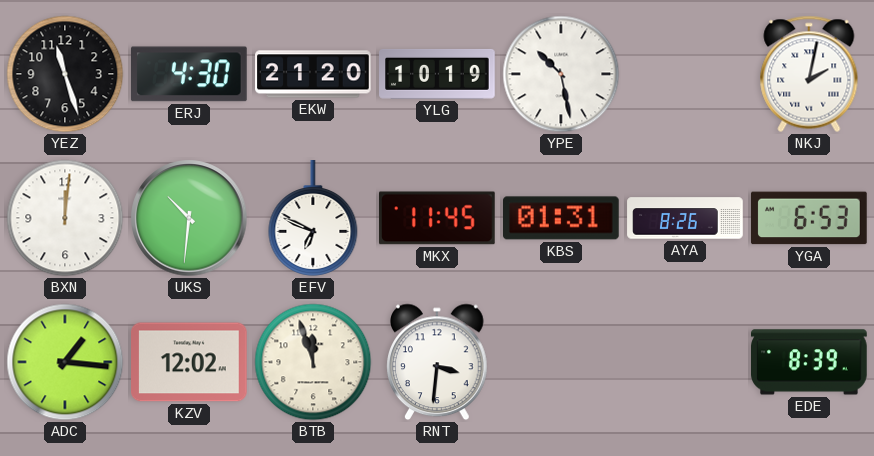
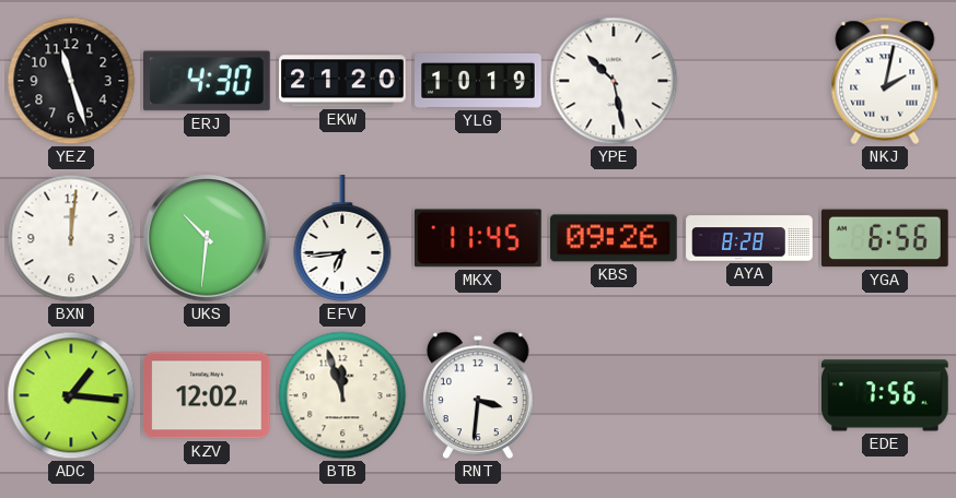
EFV: 6:49 -> 6:44 (342, 238)
KBS: 01:31 -> 09:26 (615, 238)
AYA: 8:26 -> 8:28 (749, 238)
YGA: 6:53 -> 6:56 (886, 238)
EDE: 8:39 -> 7:56 (886, 395)
